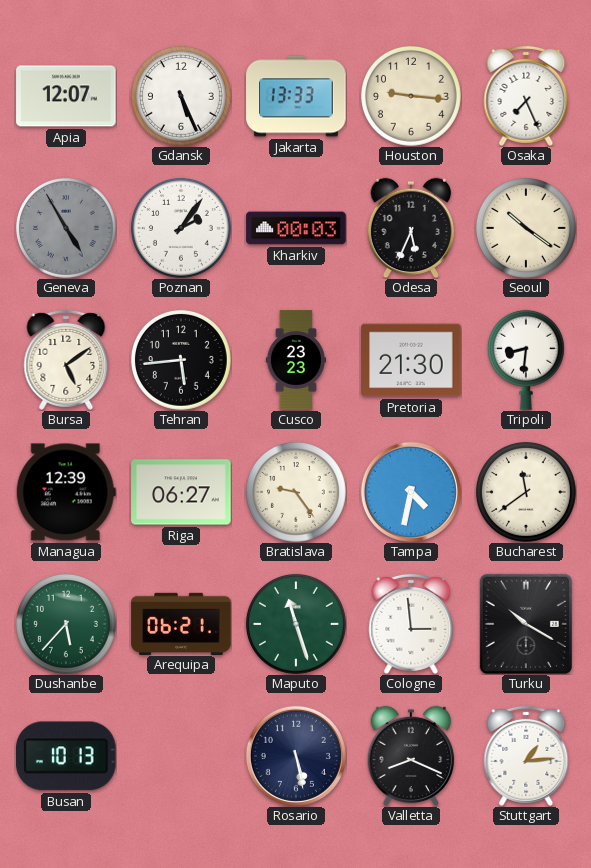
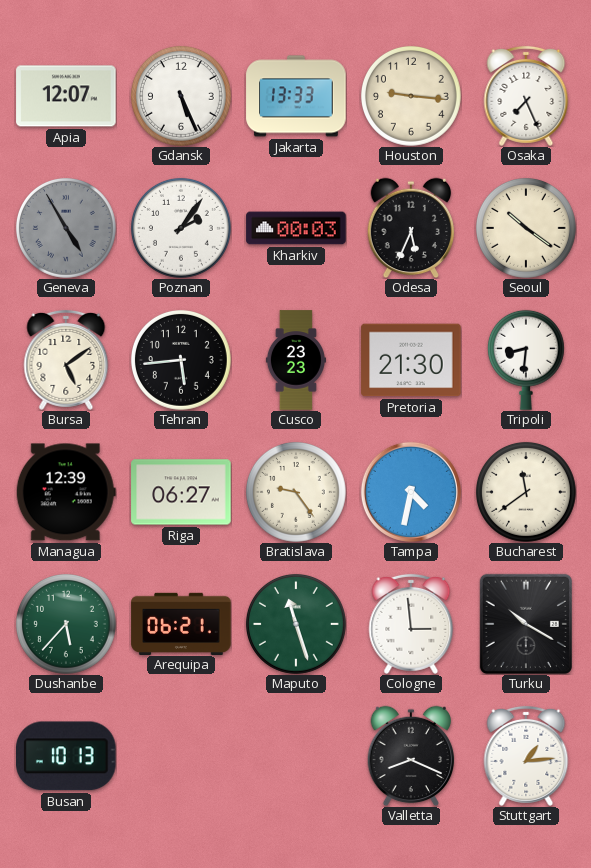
Rosario: 5:28 -> none (296, 756)
